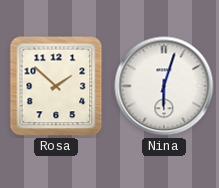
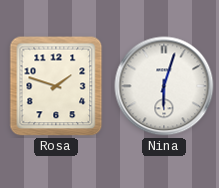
Rosa: 1:52 -> 1:48 (56, 86)
